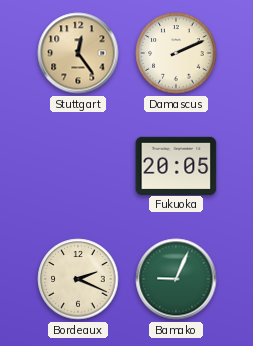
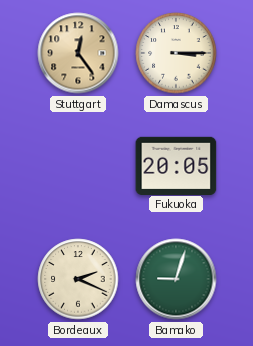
Damascus: 2:11 -> 3:15 (176, 53)
Bamako: 9:04 -> 9:03 (176, 279)
